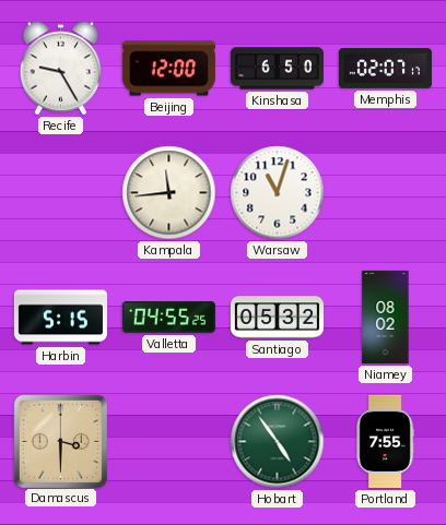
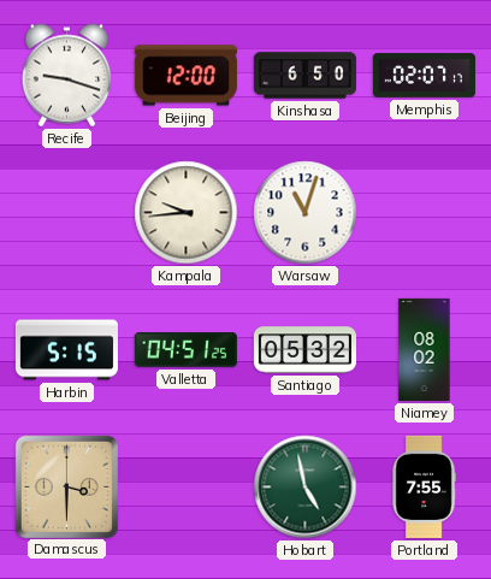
Recife: 9:25 -> 9:18 (67, 76)
Kampala: 11:44 -> 9:44 (187, 213)
Valletta: 04:55 -> 04:51 (185, 350)
Hobart: 4:54 -> 4:58 (306, 488)
